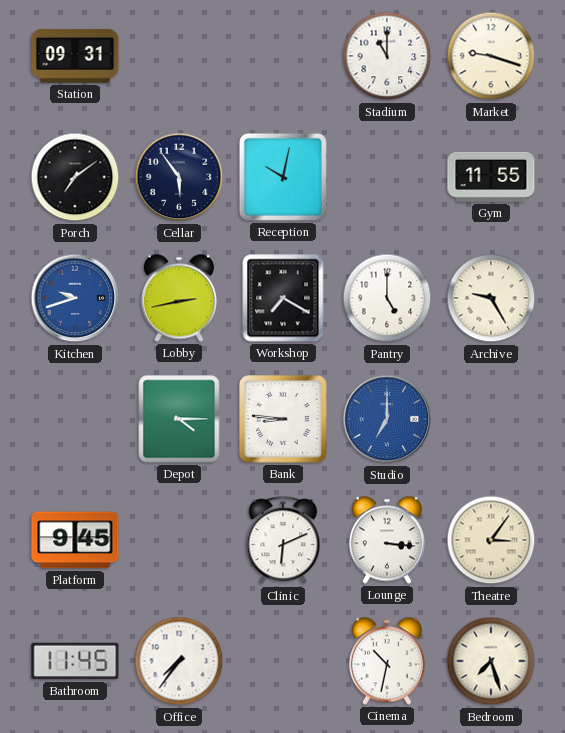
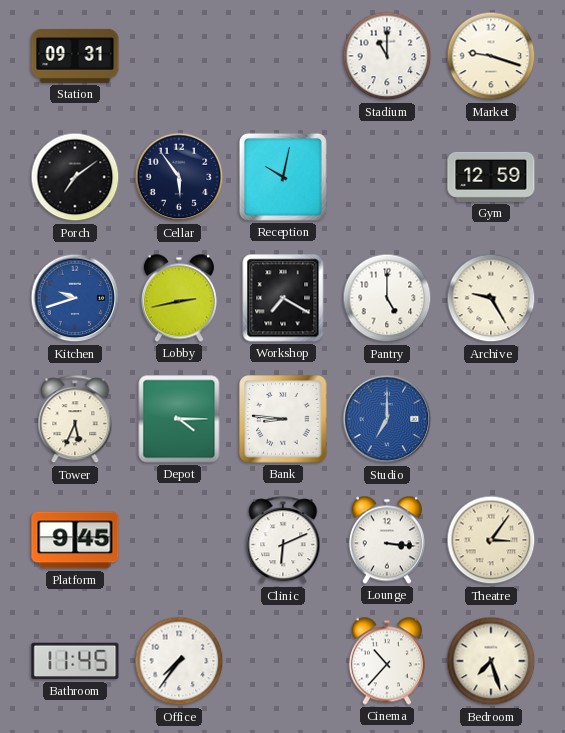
Gym: 11:55 -> 12:59 (491, 177)
Tower: none -> 5:34 (75, 420)
Cinema: 10:32 -> 10:37 (387, 661)
